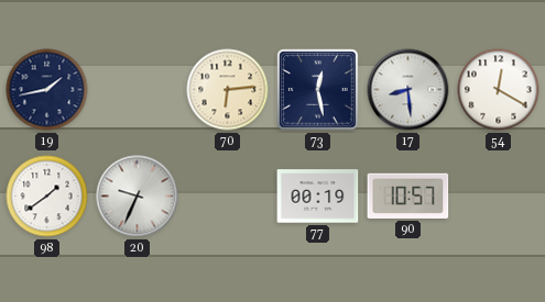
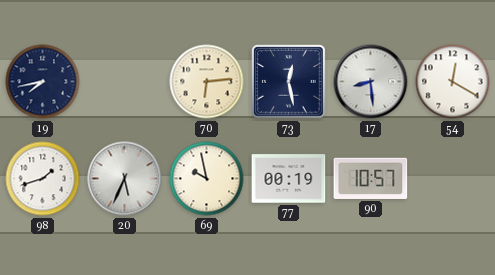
19: 1:43 -> 7:43 (43, 82)
98: 1:39 -> 1:42 (43, 179)
20: 9:34 -> 5:34 (125, 179)
69: none -> 9:58 (207, 179)
